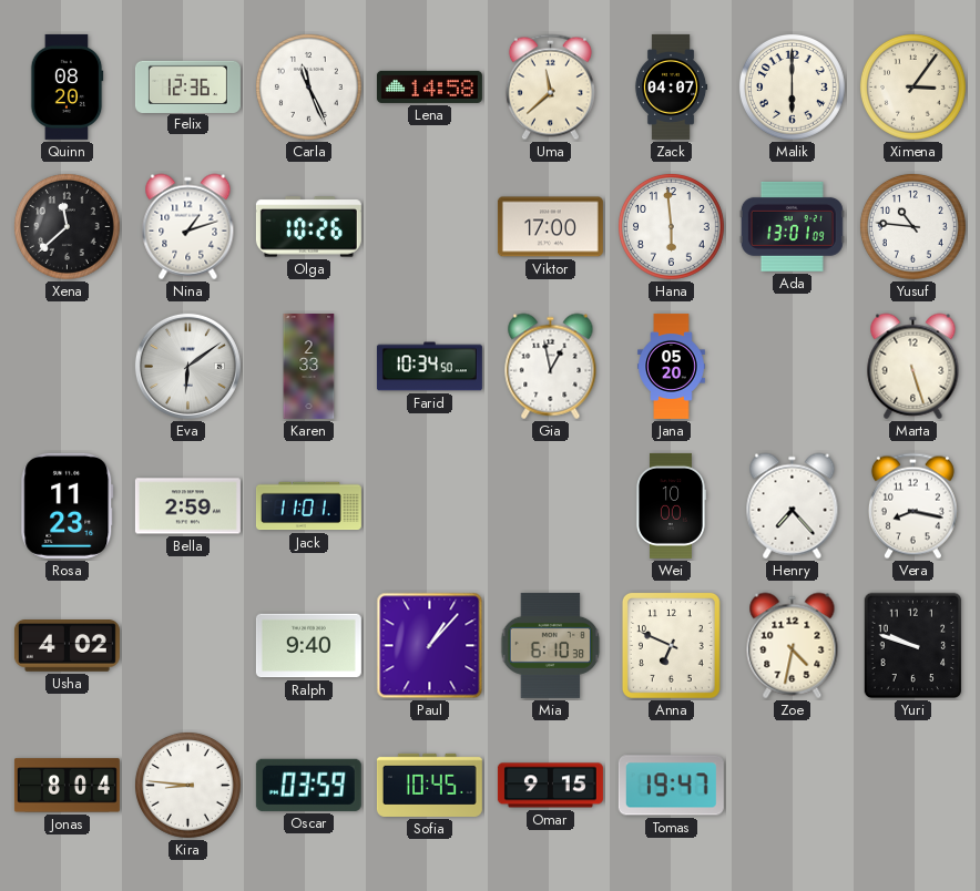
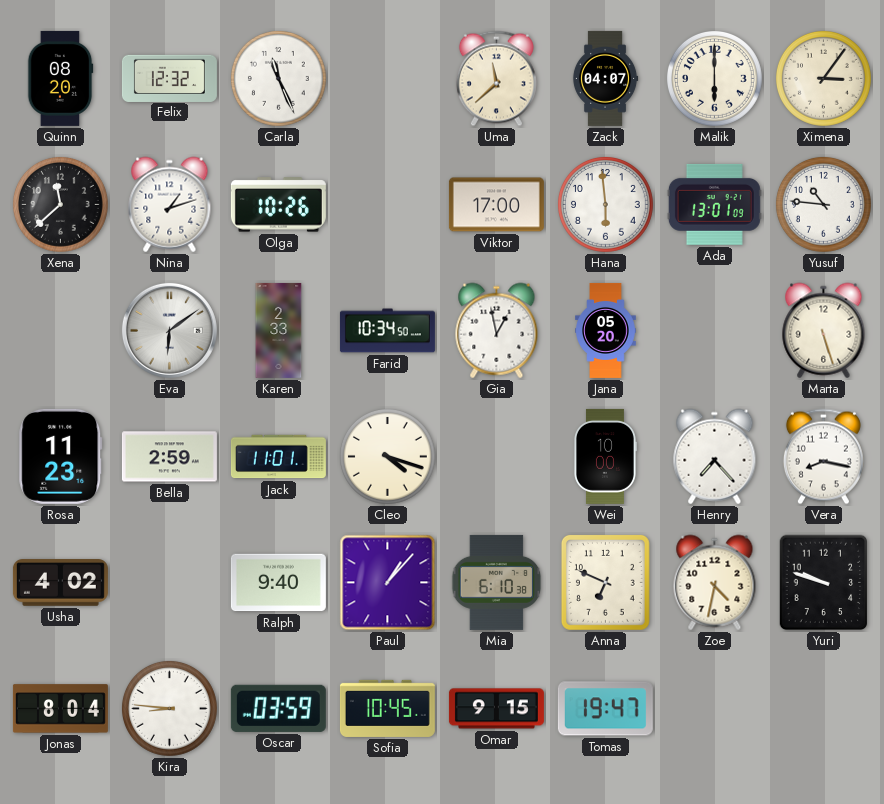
Felix: 12:36 -> 12:32 (169, 78)
Lena: 14:58 -> none (429, 86)
Cleo: none -> 4:18 (387, 456)
